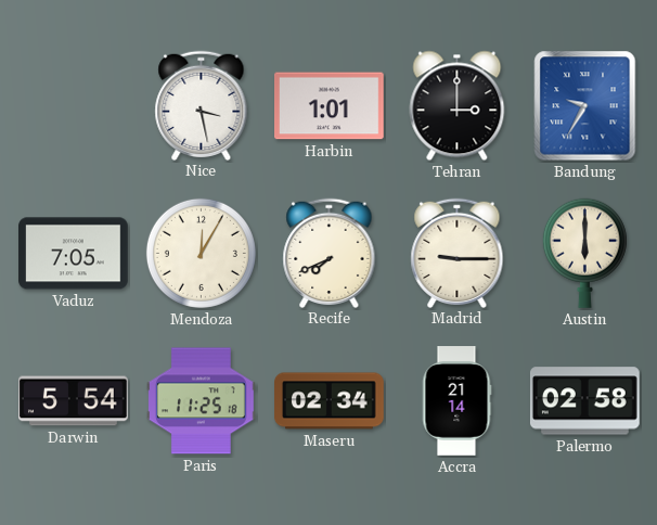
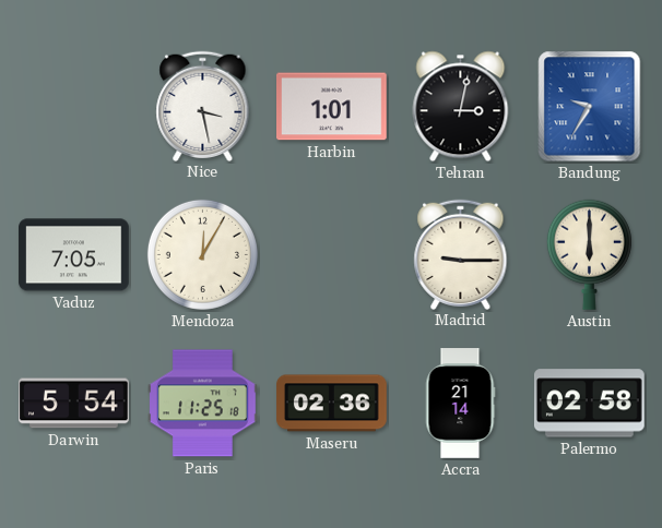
Tehran: 3:00 -> 3:02 (461, 107)
Recife: 7:41 -> none (330, 253)
Maseru: 02:34 -> 02:36 (332, 404)
